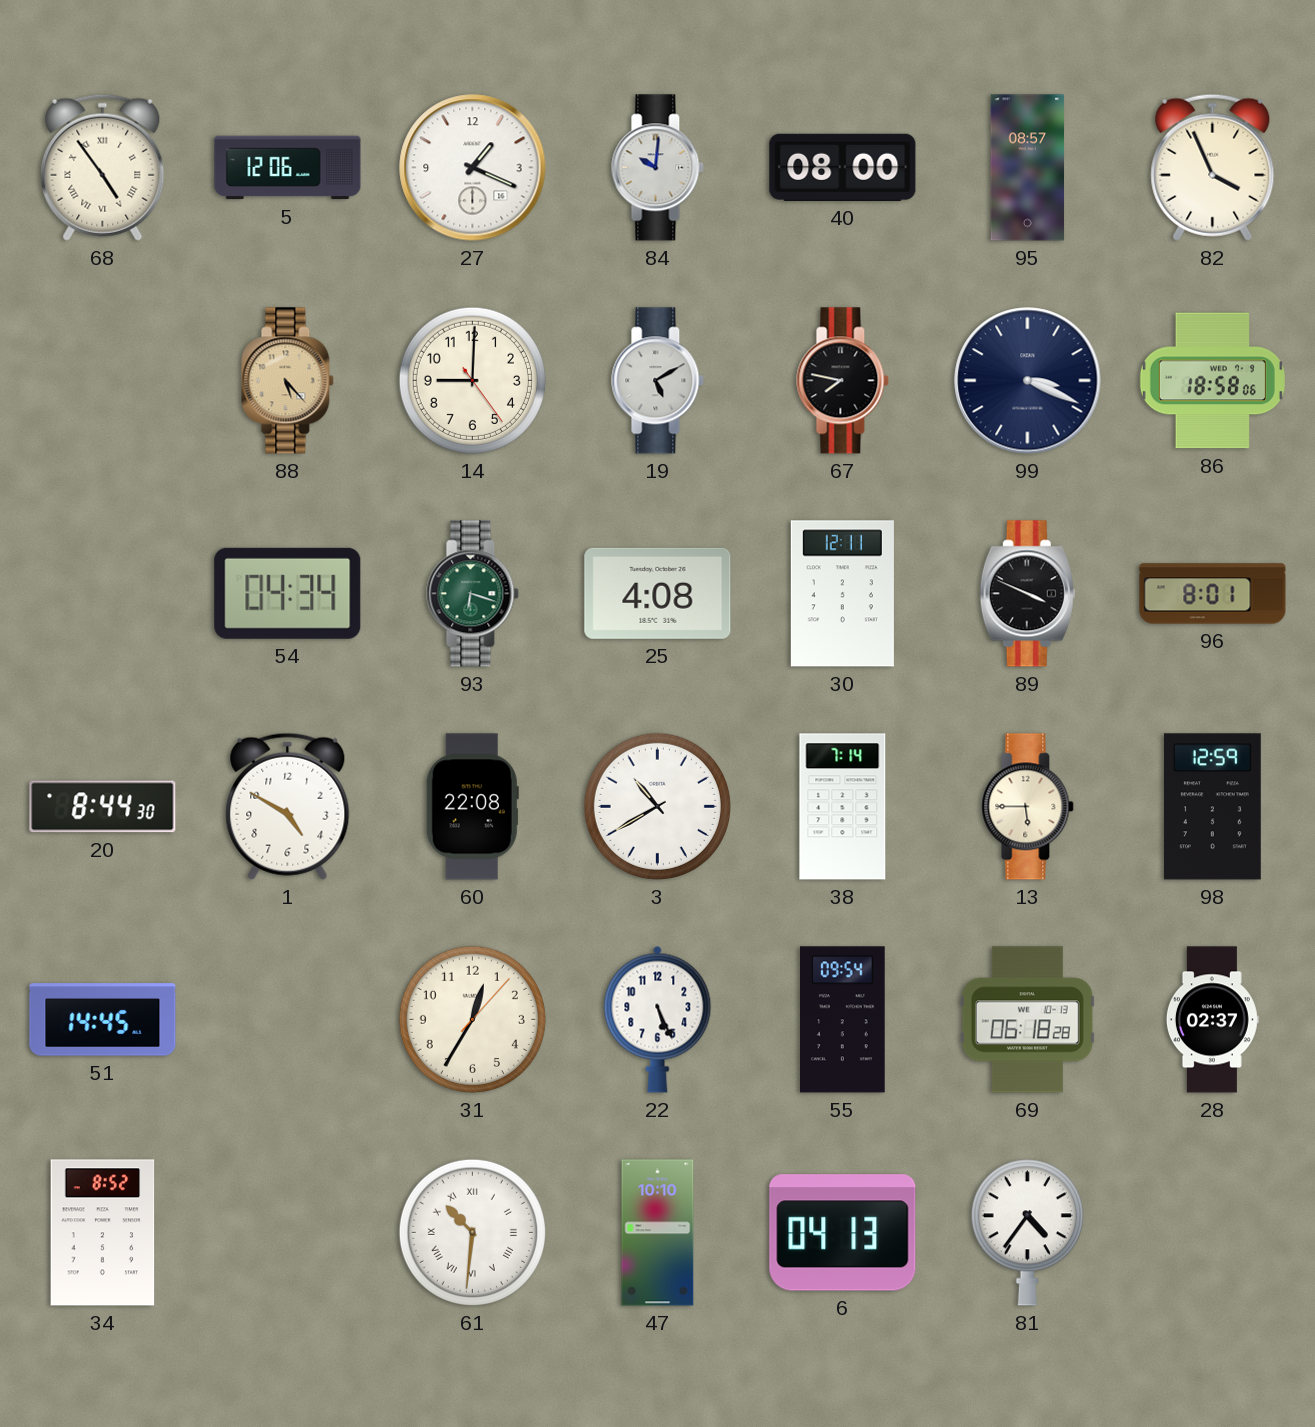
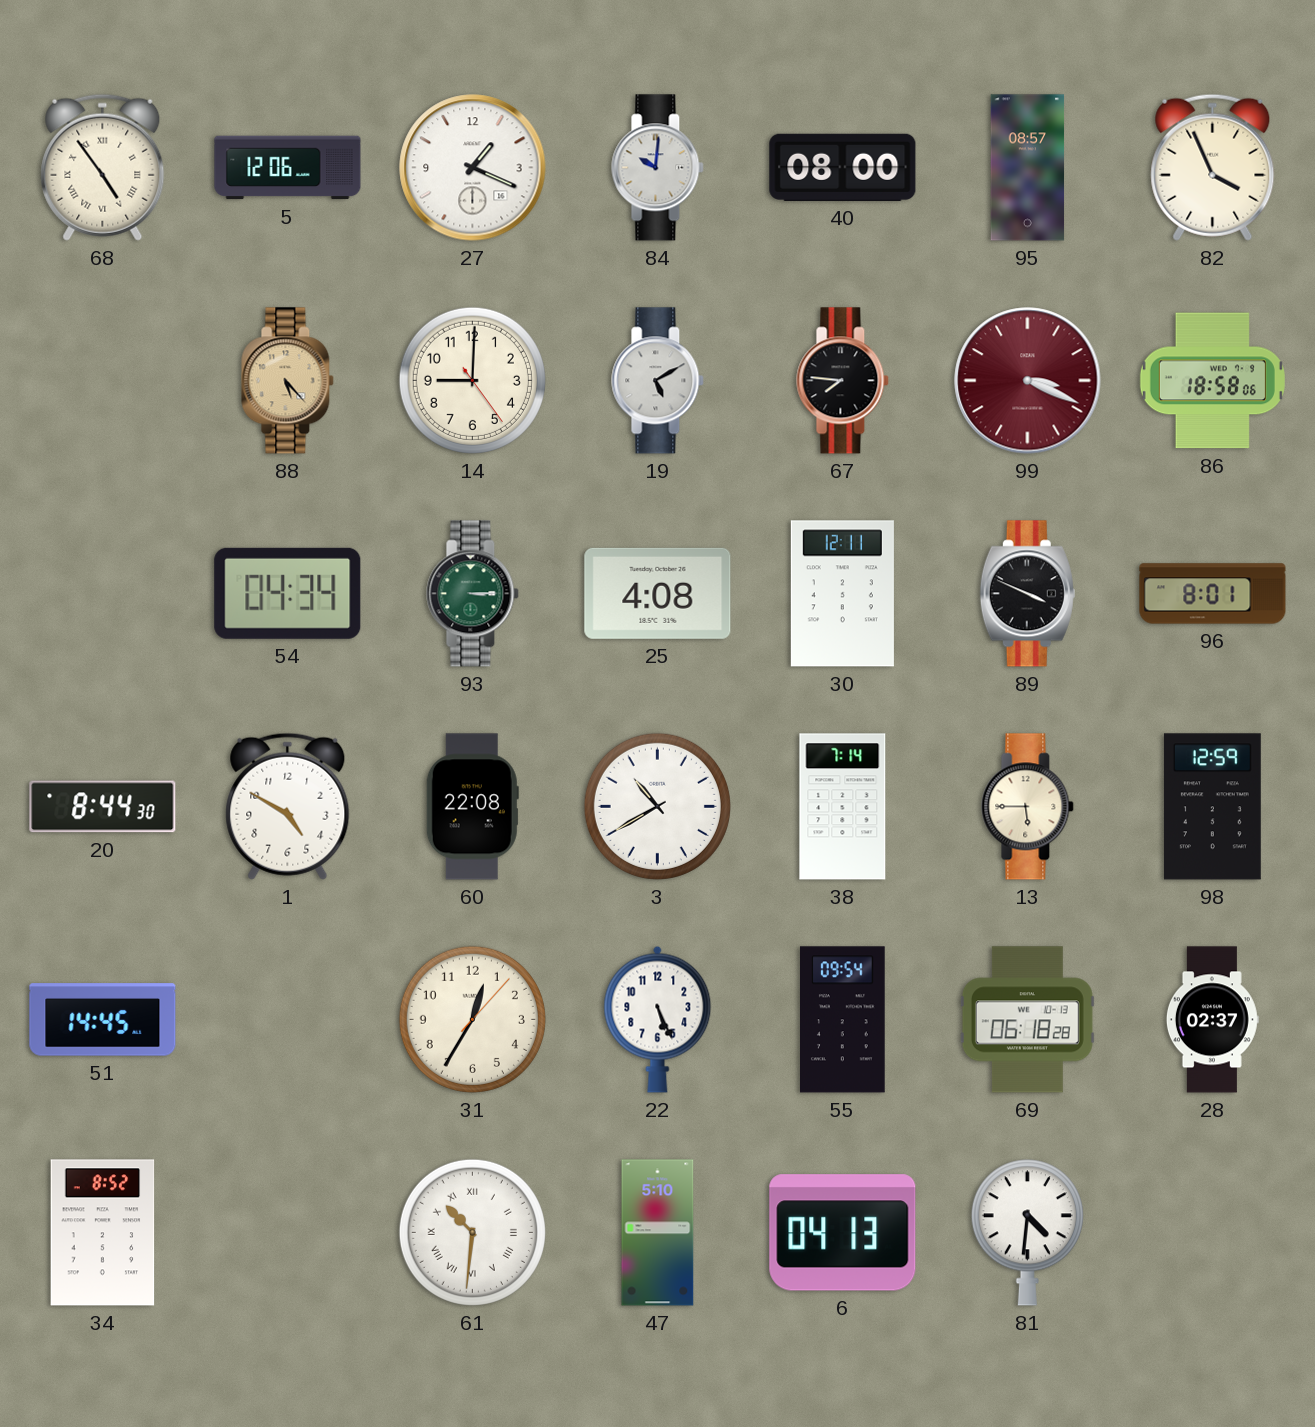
67: 7:47 -> 7:46 (843, 381)
99 dial: navy -> burgundy (1028, 381)
93: 6:18 -> 3:15 (473, 594)
47: 10:10 -> 5:10 (658, 1233)
81: 4:36 -> 4:31 (1027, 1233)
